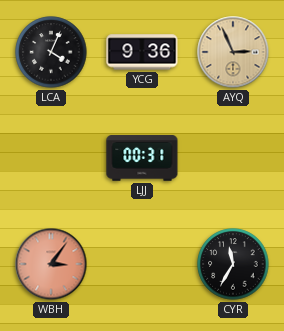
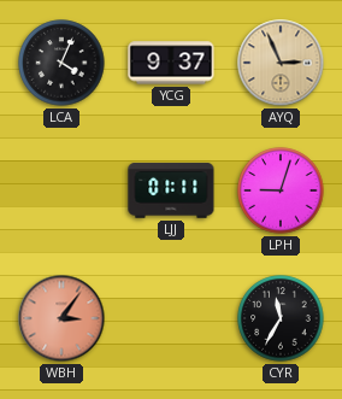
YCG: 9:36 -> 9:37 (171, 63)
LJJ: 00:31 -> 01:11 (171, 190)
LPH: none -> 9:03 (281, 190)
